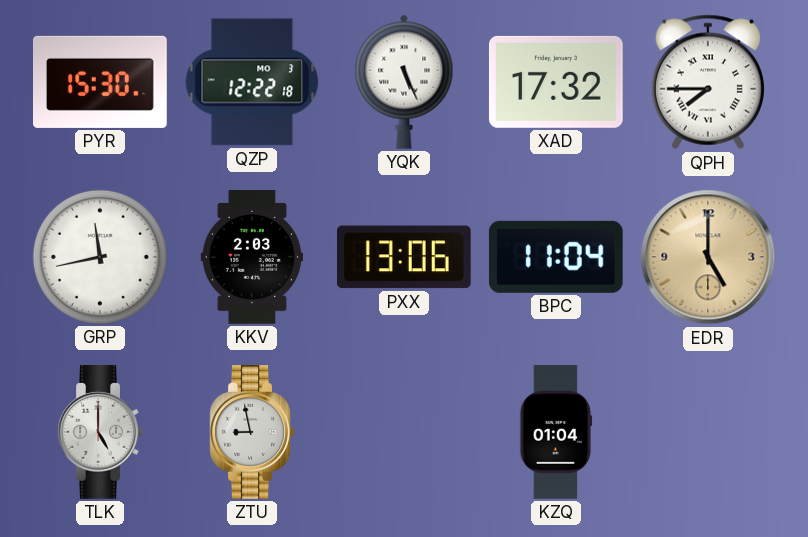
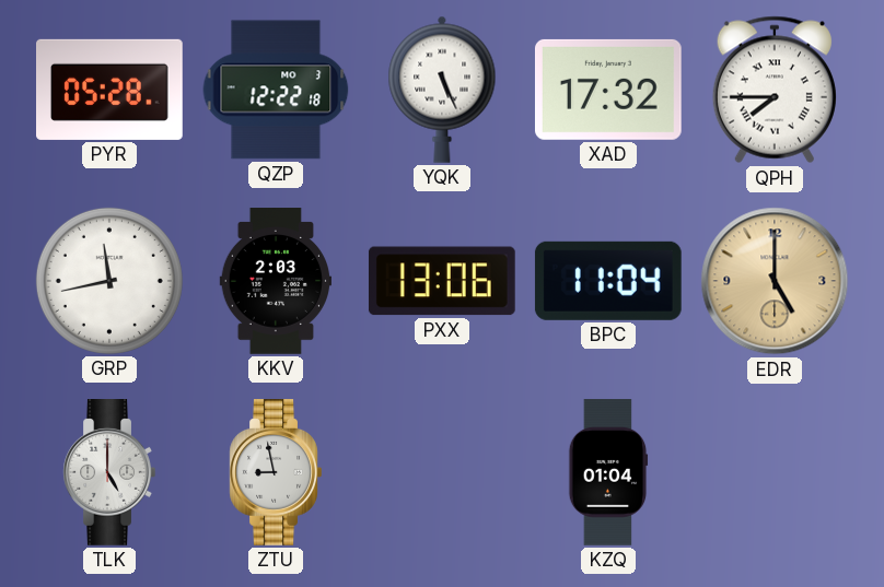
PYR: 15:30 -> 05:28 (111, 90)
